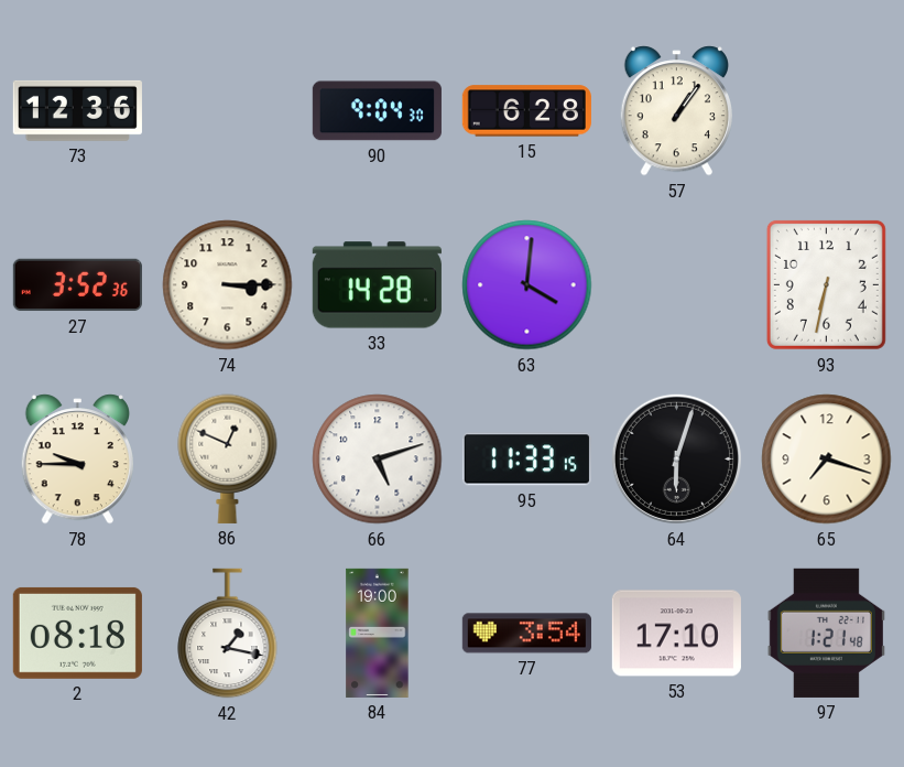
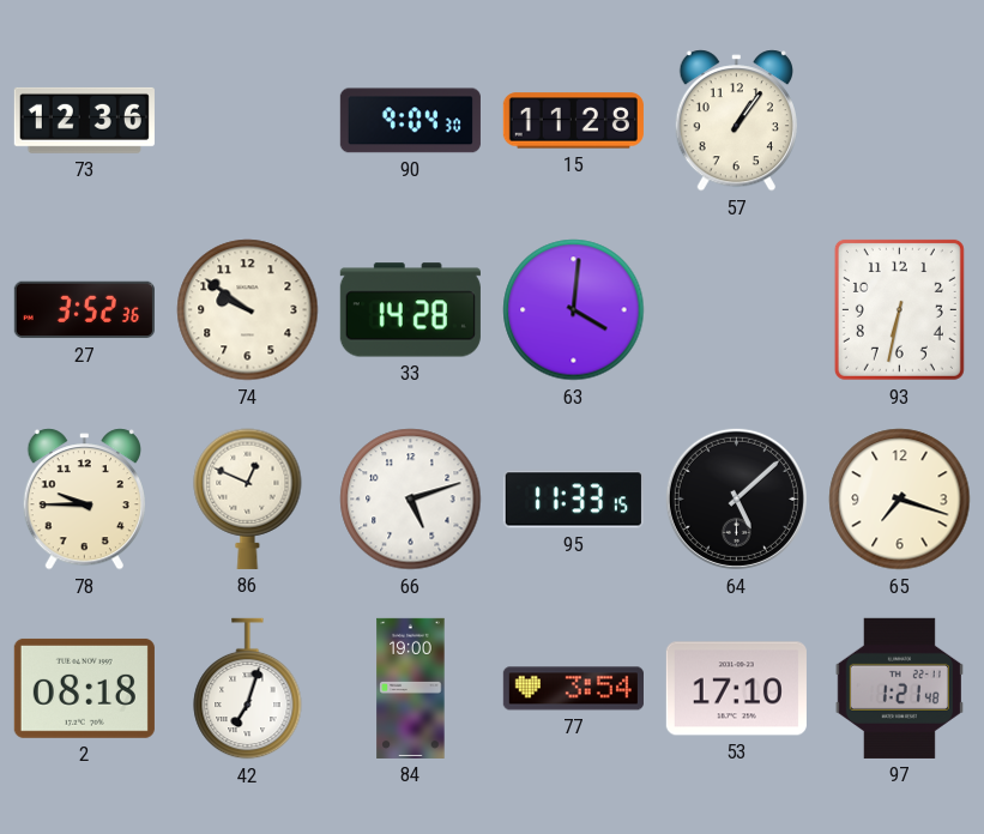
15: 6:28 -> 11:28 (573, 121)
74: 3:15 -> 9:51 (248, 310)
64: 6:03 -> 5:08 (736, 498)
42: 1:17 -> 7:03 (248, 689)
